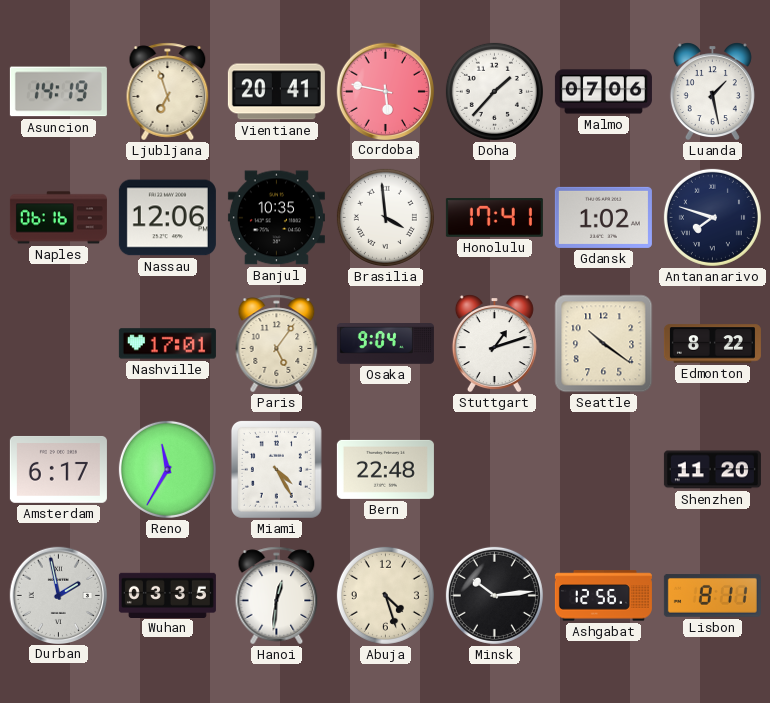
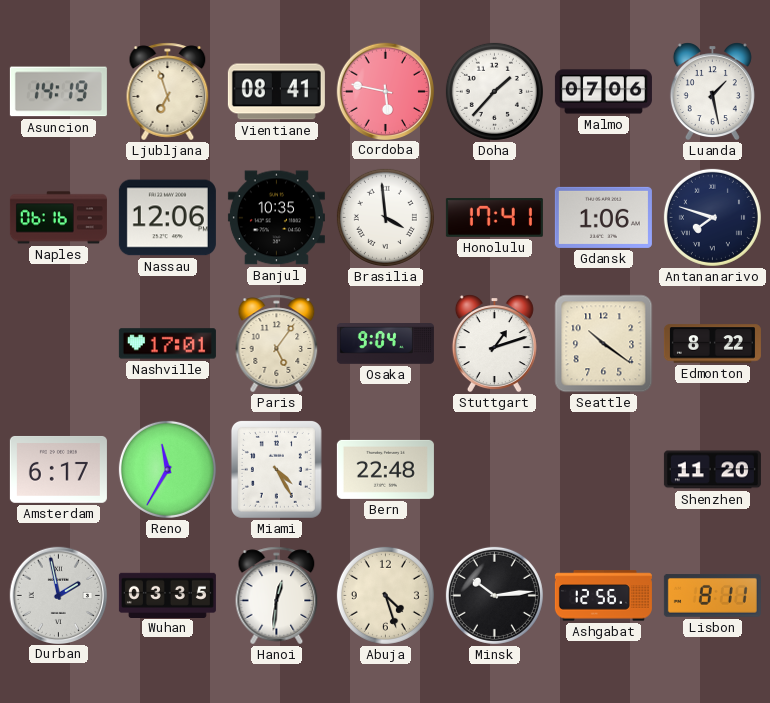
Vientiane: 20:41 -> 08:41 (276, 92)
Gdansk: 1:02 -> 1:06 (603, 217)
